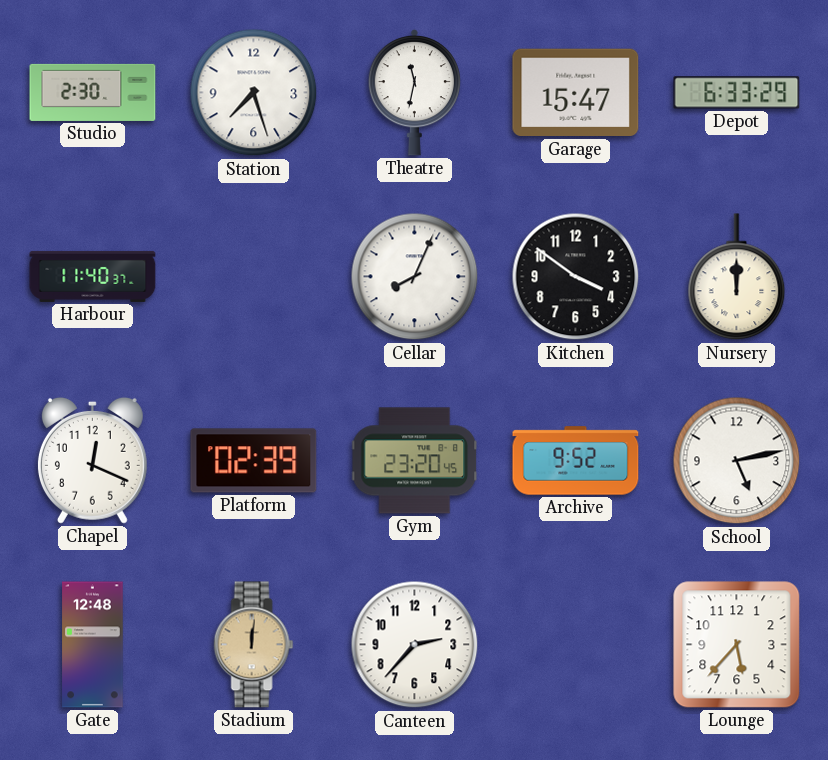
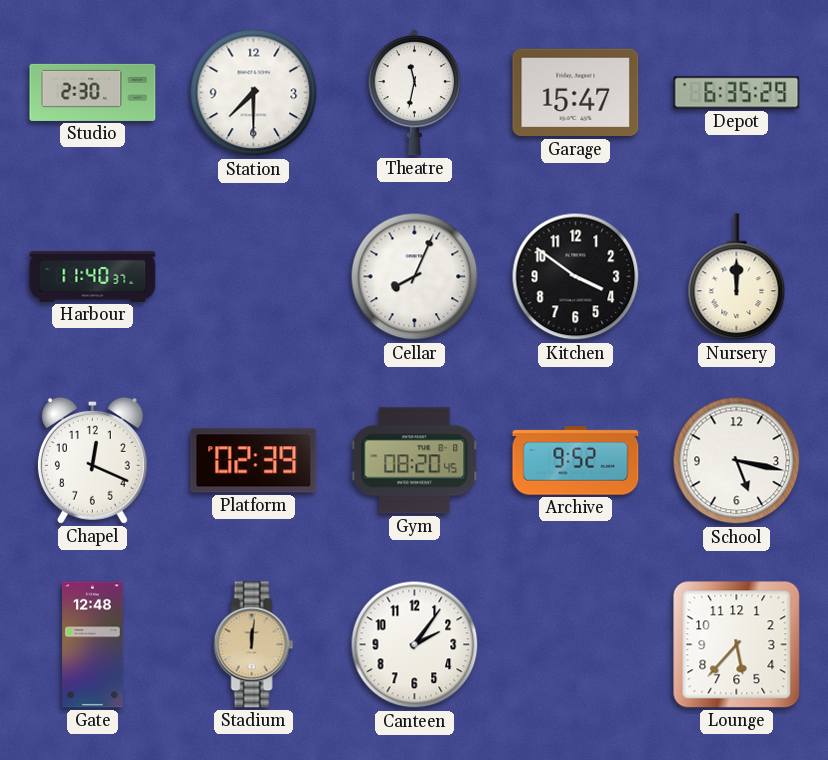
Station: 7:27 -> 7:30 (254, 93)
Depot: 6:33 -> 6:35 (737, 93)
Gym: 23:20 -> 08:20 (415, 461)
School: 5:13 -> 5:17 (737, 461)
Canteen: 2:37 -> 2:06 (415, 645)
